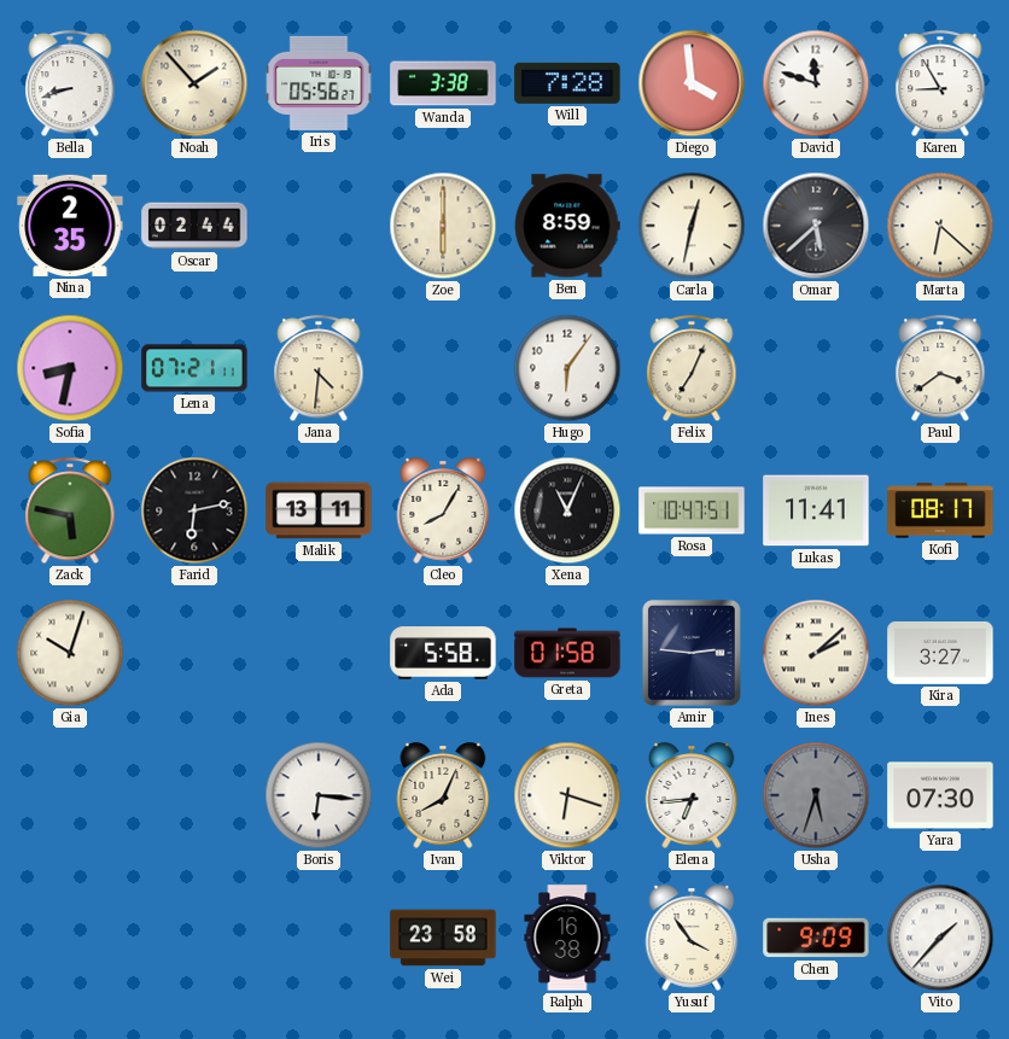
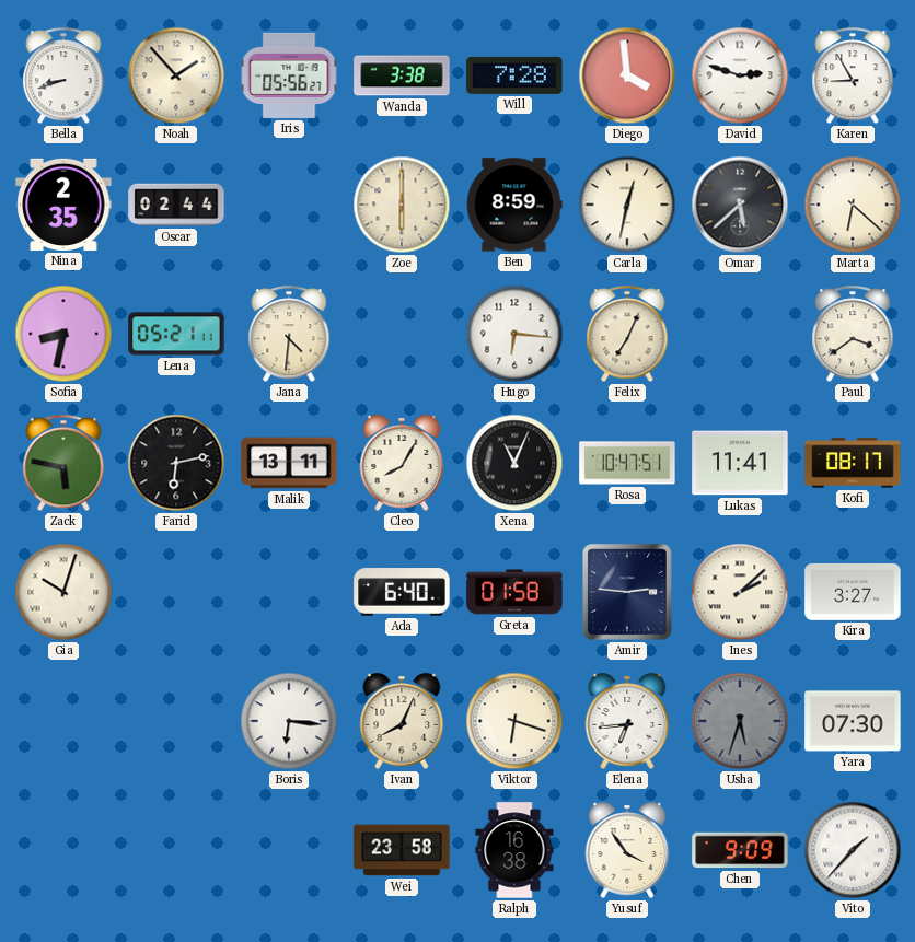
David: 11:48 -> 2:48 (740, 75)
Lena: 07:21 -> 05:21 (176, 334)
Hugo: 6:06 -> 6:16 (514, 334)
Ada: 5:58 -> 6:40 (402, 592)
